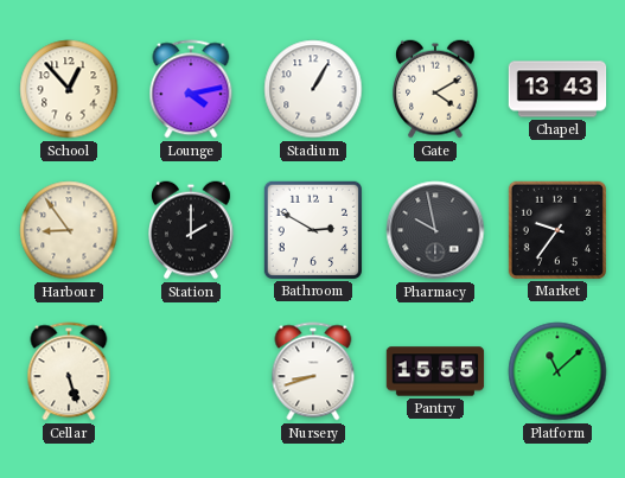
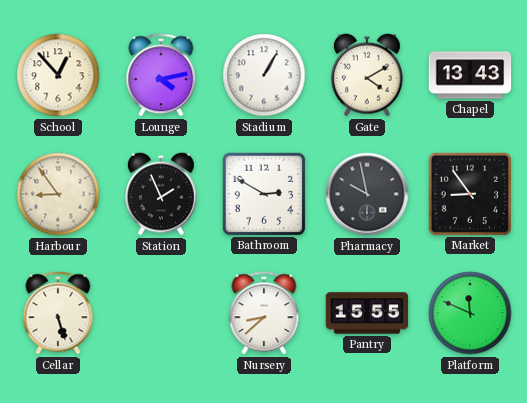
Station: 2:00 -> 1:56 (162, 194)
Market: 9:36 -> 8:54 (469, 193)
Nursery: 8:42 -> 8:38 (264, 313)
Platform: 11:08 -> 11:49 (470, 313)
